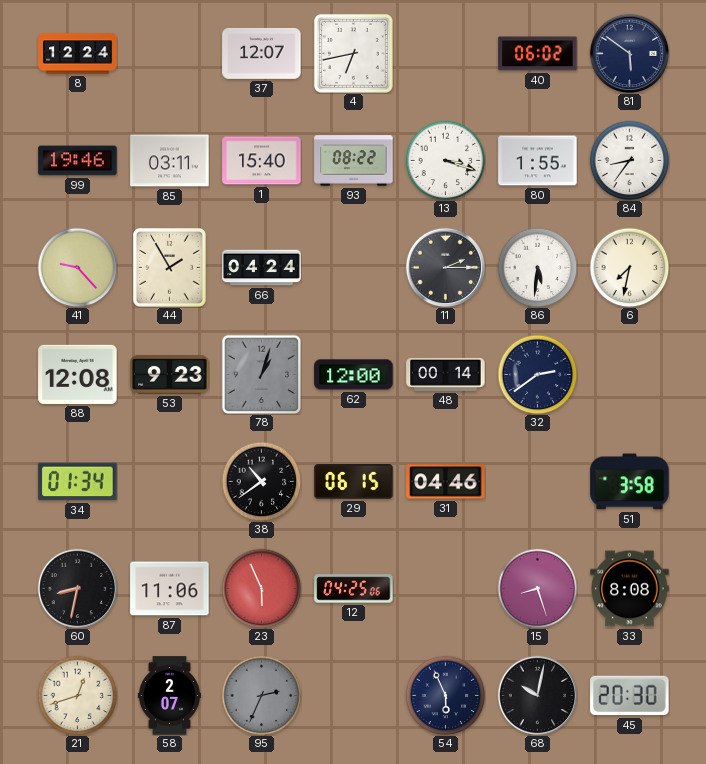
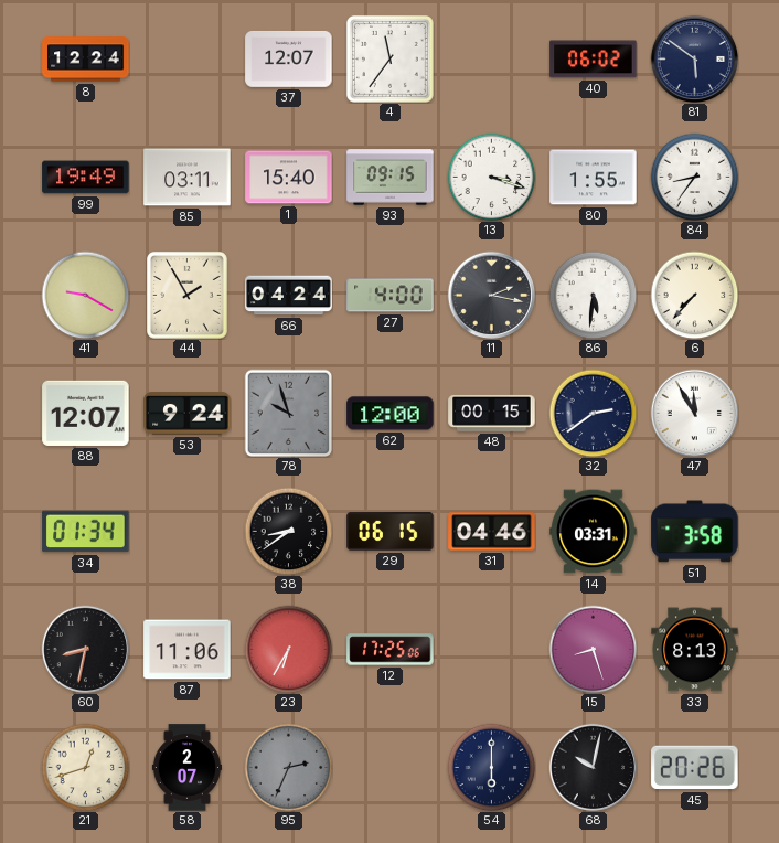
4: 6:43 -> 11:36 (390, 58)
99: 19:46 -> 19:49 (86, 178)
93: 08:22 -> 09:15 (391, 178)
41: 9:23 -> 9:20 (85, 295)
27: none -> 4:00 (391, 296)
11: 2:15 -> 2:17 (491, 295)
6: 7:32 -> 7:37 (694, 295)
88: 12:08 -> 12:07 (86, 413)
53: 9:23 -> 9:24 (188, 414)
78: 1:03 -> 9:57 (288, 413)
48: 00:14 -> 00:15 (492, 413)
47: none -> 11:55 (694, 413)
38: 10:39 -> 8:39 (288, 531)
14: none -> 03:31 (594, 532)
23: 5:56 -> 6:35 (288, 649)
12: 04:25 -> 17:25 (391, 650)
33: 8:08 -> 8:13 (695, 650)
54: 5:56 -> 6:00 (491, 767)
45: 20:30 -> 20:26 (695, 768)
